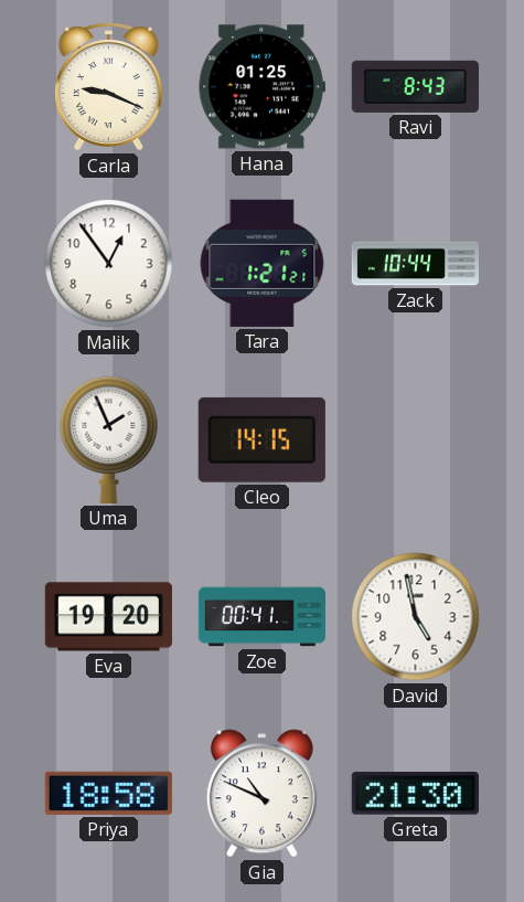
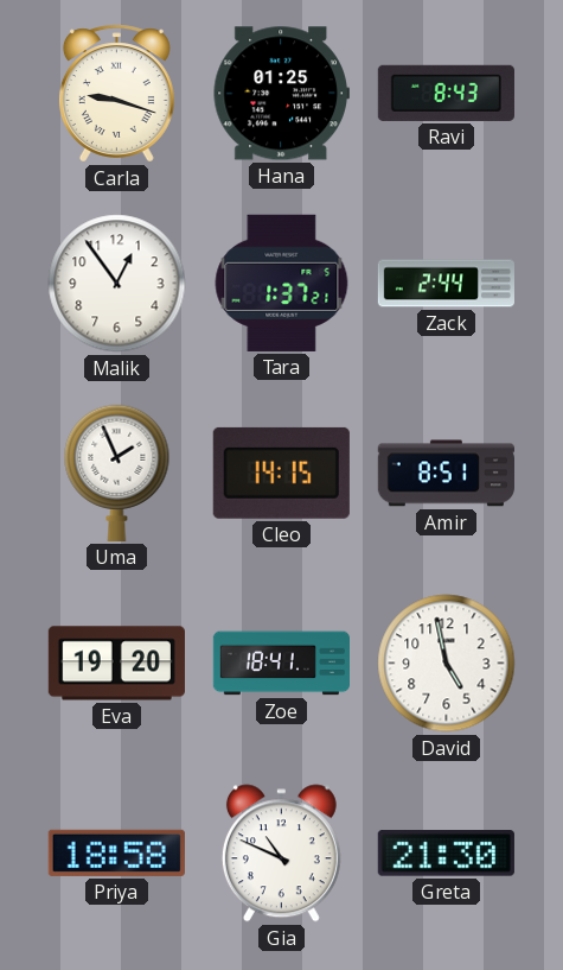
Carla: 9:19 -> 9:18 (116, 94)
Tara: 1:21 -> 1:37 (282, 283)
Zack: 10:44 -> 2:44 (446, 284)
Amir: none -> 8:51 (446, 474)
Zoe: 00:41 -> 18:41 (281, 664)
